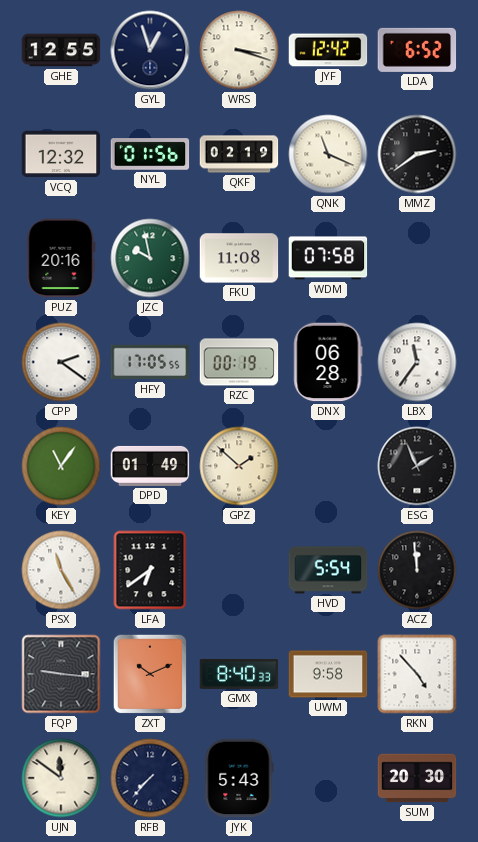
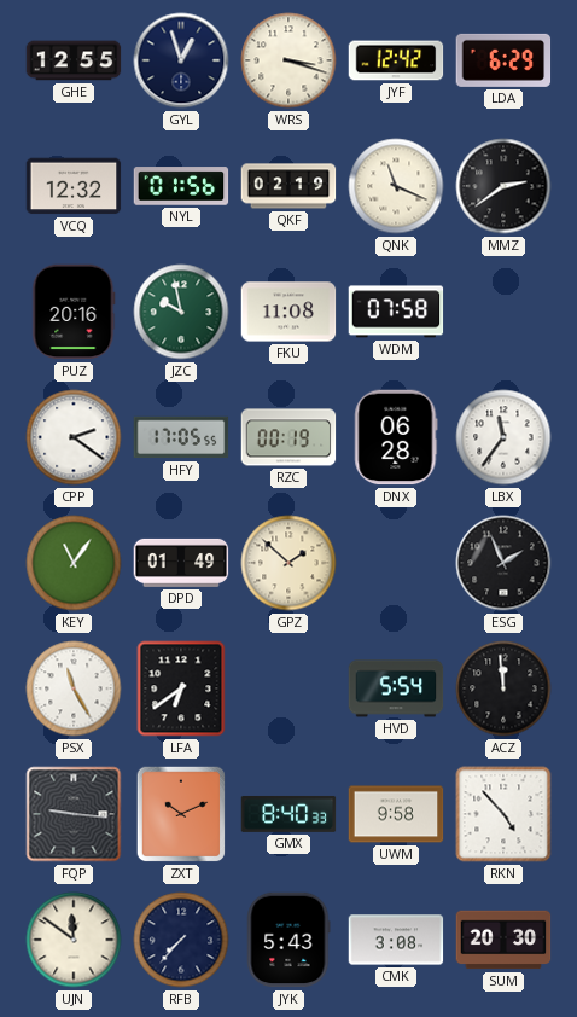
LDA: 6:52 -> 6:29 (503, 60)
CMK: none -> 3:08 (396, 940)
